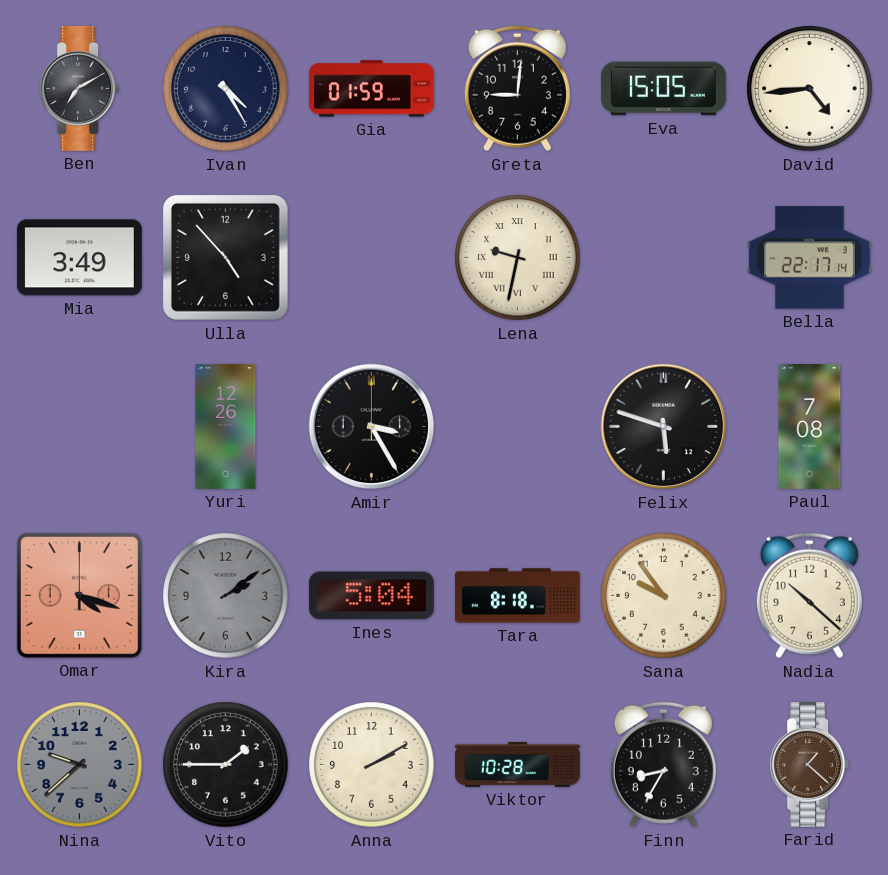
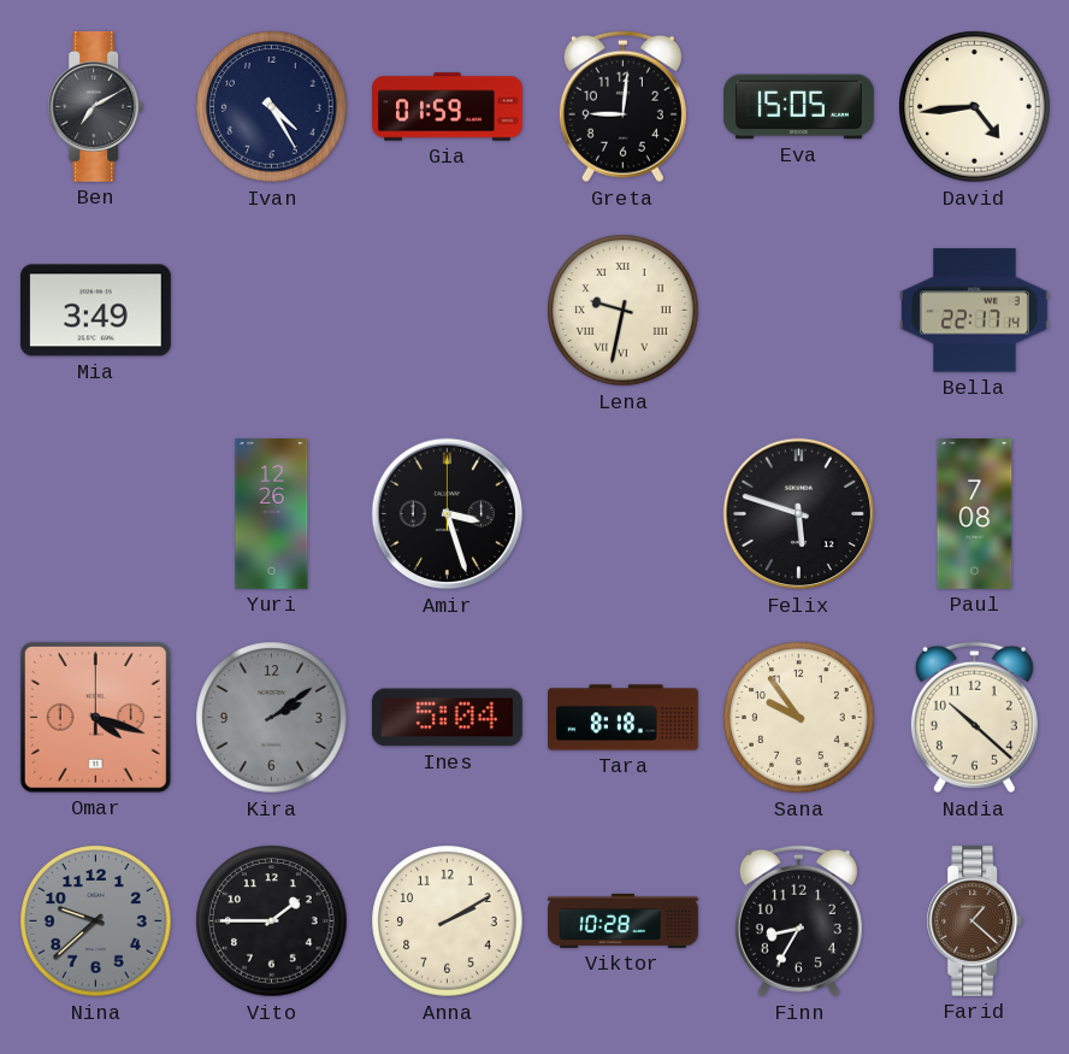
Ulla: 4:53 -> none (225, 257)
Amir: 3:25 -> 3:27 (448, 514)
